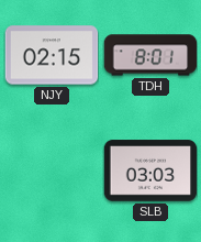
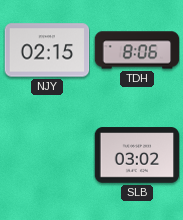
TDH: 8:01 -> 8:06 (137, 50)
SLB: 03:03 -> 03:02 (137, 155)
